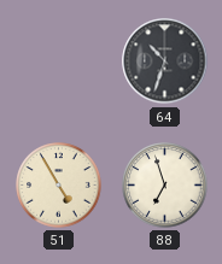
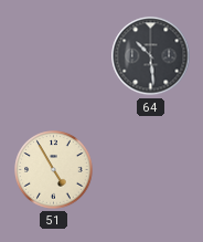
64: 10:33 -> 10:29 (151, 56)
88: 6:57 -> none (165, 186)
